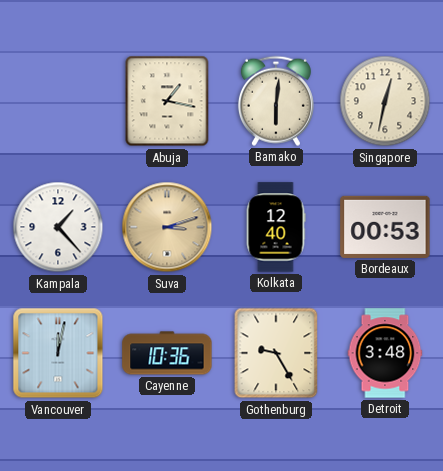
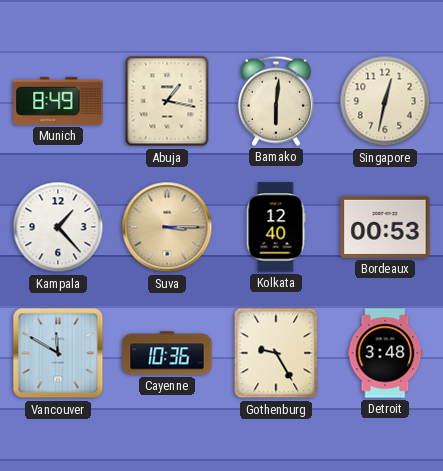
Munich: none -> 8:49 (58, 101)
Suva: 3:12 -> 3:15 (167, 227)
Vancouver: 12:02 -> 11:50 (58, 353)
